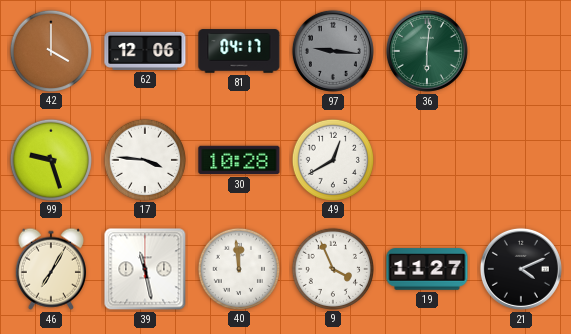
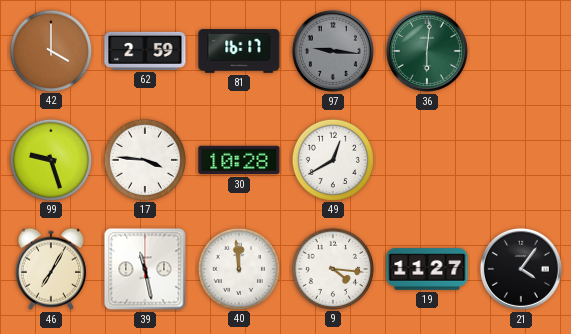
62: 12:06 -> 2:59 (145, 51)
81: 04:17 -> 16:17 (239, 51)
9: 3:56 -> 4:16 (332, 268)
21: 4:11 -> 4:06 (521, 269)
